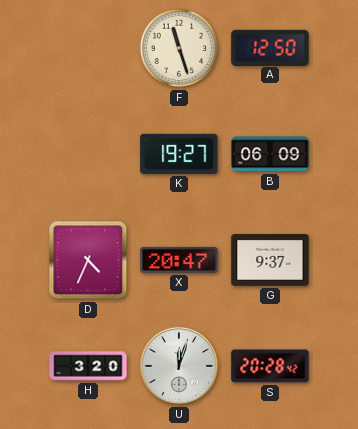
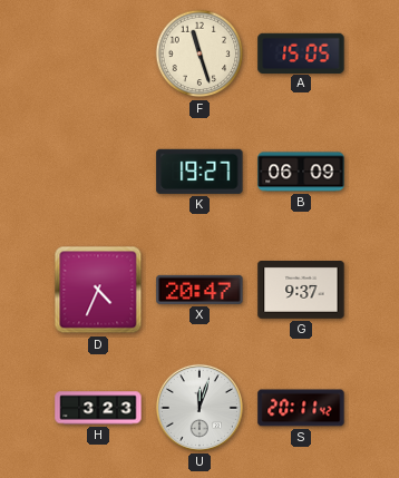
A: 12:50 -> 15:05 (301, 52)
H: 3:20 -> 3:23 (98, 408)
S: 20:28 -> 20:11 (301, 408)
